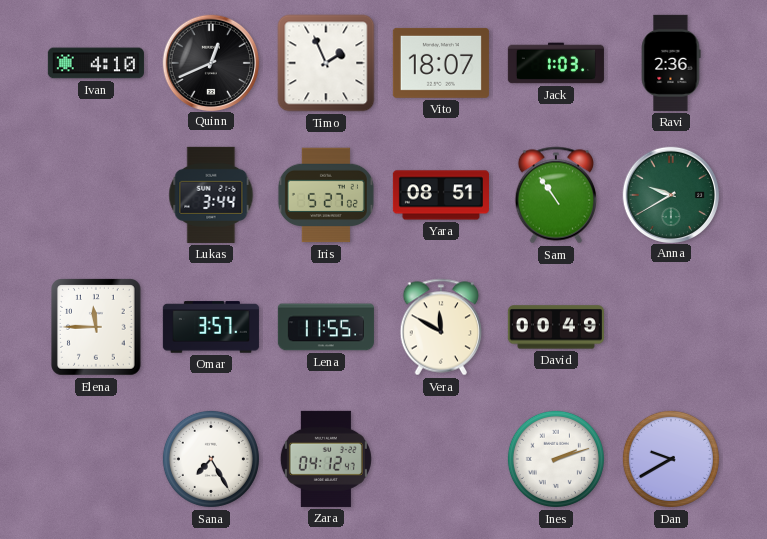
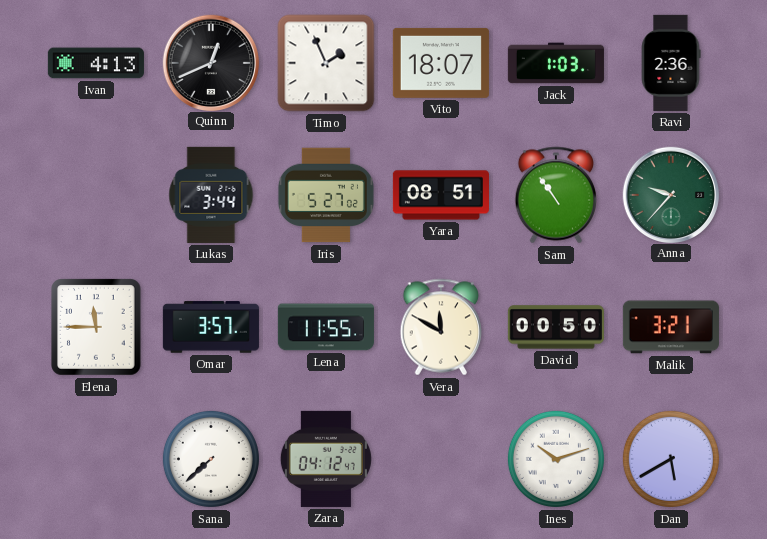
Ivan: 4:10 -> 4:13 (96, 63)
Anna: 9:40 -> 9:37 (670, 194)
David: 00:49 -> 00:50 (556, 327)
Malik: none -> 3:21 (671, 327)
Sana: 7:25 -> 7:38 (211, 459)
Ines: 2:12 -> 10:12 (556, 459)
Dan: 9:40 -> 5:40 (671, 459)
